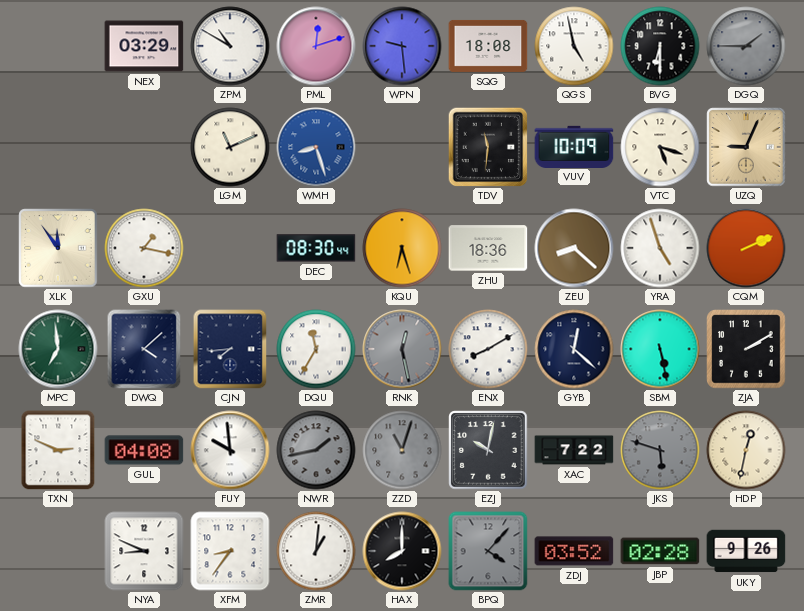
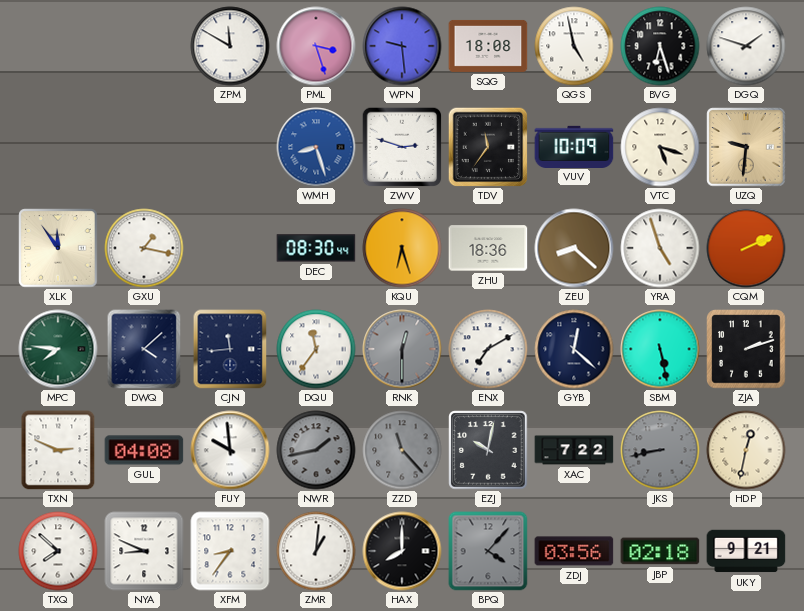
NEX: 03:29 -> none (144, 46)
ZPM: 10:50 -> 11:50 (230, 46)
PML: 12:12 -> 3:27 (316, 46)
BVG: 6:30 -> 6:27 (660, 46)
DGQ: 1:45 -> 1:48 (746, 46)
DGQ dial: grey -> white (746, 46)
LGM: 11:11 -> none (230, 147)
ZWV: none -> 2:48 (402, 147)
TDV: 11:31 -> 11:36 (488, 147)
UZQ: 9:04 -> 9:31 (746, 147)
MPC: 6:59 -> 7:46 (58, 349)
CJN: 7:44 -> 11:44 (230, 349)
DQU: 11:35 -> 11:36 (316, 349)
RNK: 12:28 -> 12:30 (402, 349)
ENX: 8:10 -> 7:10 (488, 349)
ZJA: 2:10 -> 2:12 (746, 349)
ZZD: 11:03 -> 11:23 (402, 450)
JKS: 5:48 -> 8:43 (660, 450)
TXQ: none -> 7:52 (58, 551)
ZDJ: 03:52 -> 03:56 (574, 551)
JBP: 02:28 -> 02:18 (660, 551)
UKY: 9:26 -> 9:21 (746, 551)
